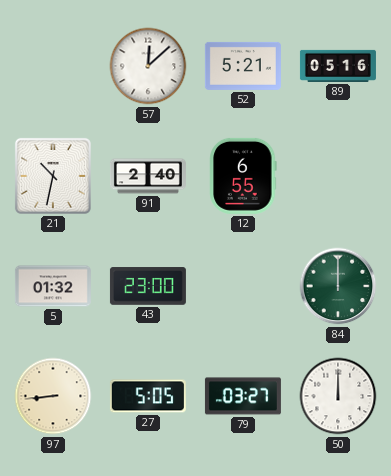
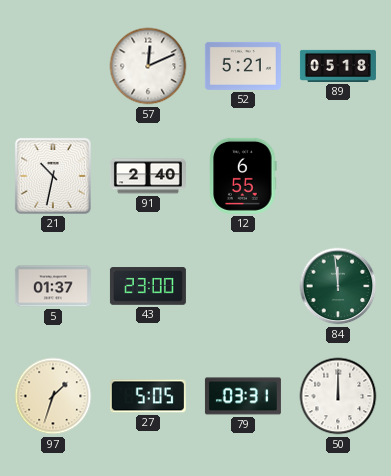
57: 12:08 -> 12:11 (148, 66)
89: 05:16 -> 05:18 (338, 66)
5: 01:32 -> 01:37 (53, 286)
84: 12:00 -> 11:59 (338, 286)
97: 8:44 -> 1:33 (53, 396)
79: 03:27 -> 03:31 (243, 396)
